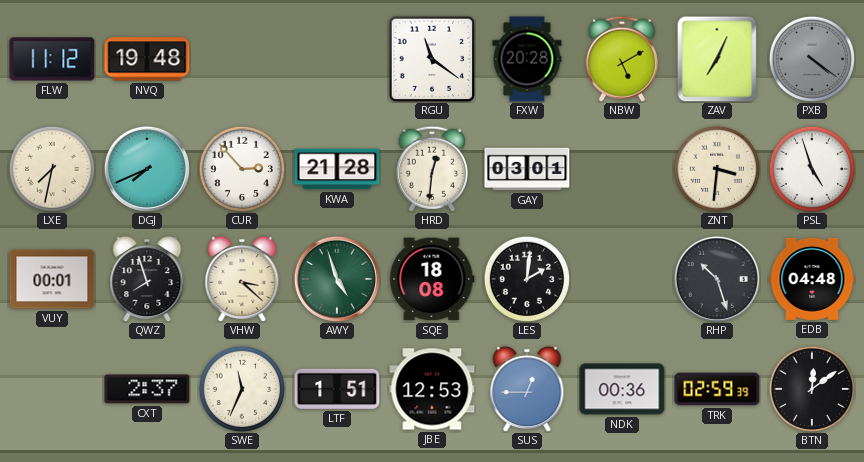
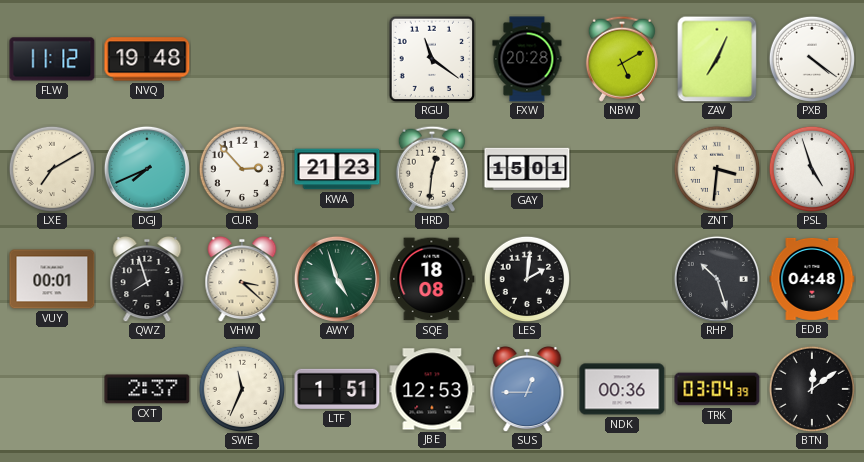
PXB dial: grey -> white (811, 58)
LXE: 7:32 -> 7:10 (51, 168)
KWA: 21:28 -> 21:23 (337, 169)
GAY: 03:01 -> 15:01 (527, 169)
TRK: 02:59 -> 03:04 (717, 389)
